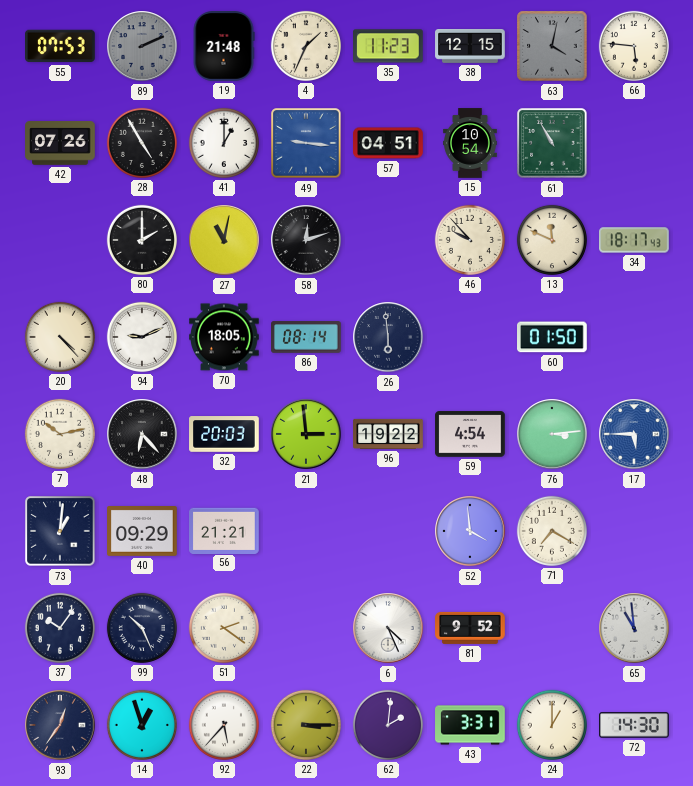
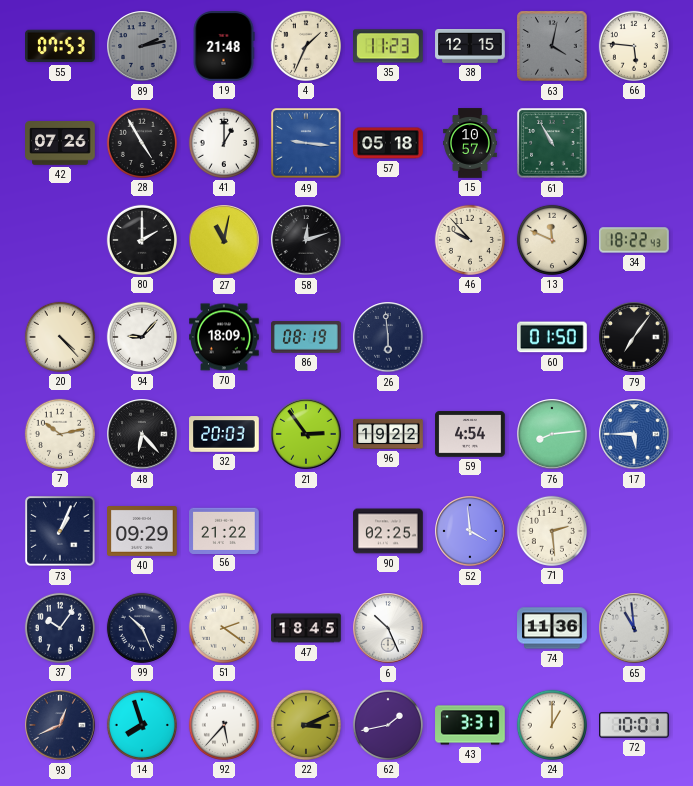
89: 2:11 -> 2:13 (142, 46)
57: 04:51 -> 05:18 (388, 143)
15: 10:54 -> 10:57 (471, 143)
34: 18:17 -> 18:22 (634, 240)
94: 9:11 -> 9:07 (142, 337)
70: 18:05 -> 18:09 (224, 337)
86: 08:14 -> 08:19 (306, 337)
79: none -> 7:06 (634, 337)
21: 2:59 -> 2:54 (306, 434)
76: 3:14 -> 8:14 (552, 434)
73: 1:01 -> 1:04 (60, 531)
56: 21:21 -> 21:22 (224, 530)
90: none -> 02:25 (388, 531)
71: 7:20 -> 2:29 (552, 531)
47: none -> 18:45 (306, 628)
6: 4:26 -> 10:26 (388, 628)
81: 9:52 -> none (470, 628)
74: none -> 11:36 (552, 628)
93: 12:36 -> 12:41 (60, 725)
14: 12:57 -> 7:57 (142, 725)
22: 3:15 -> 3:11 (306, 725)
62: 2:01 -> 1:43 (388, 725)
72: 14:30 -> 10:01 (634, 725)
